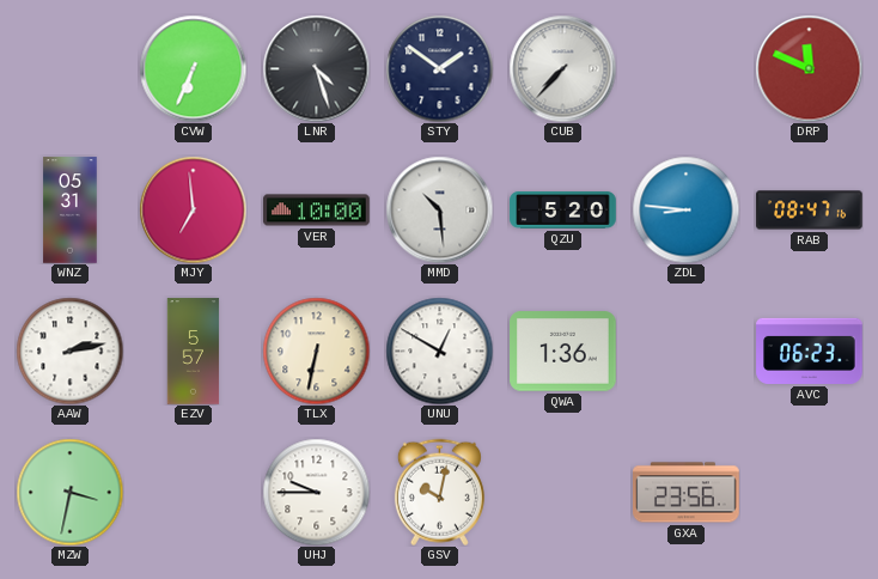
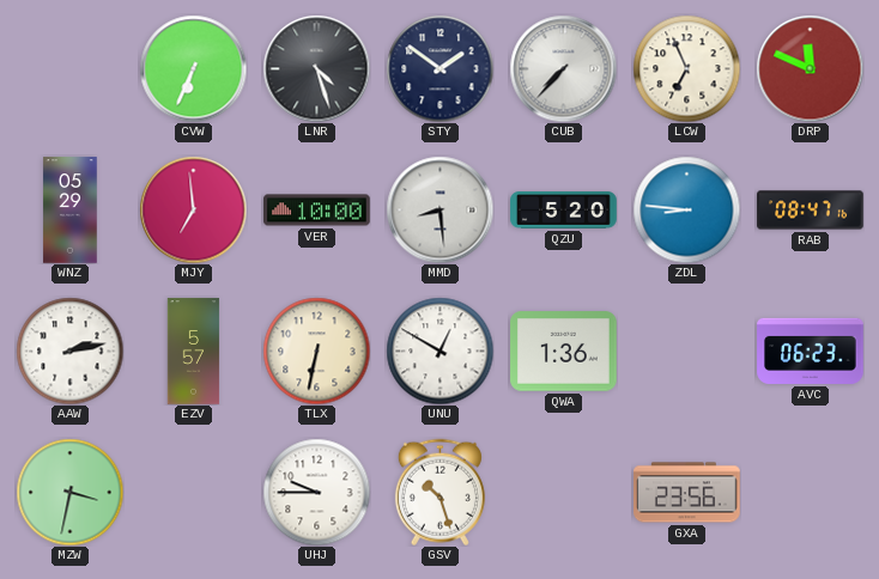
LCW: none -> 6:56 (686, 68)
WNZ: 05:31 -> 05:29 (71, 211)
MMD: 10:29 -> 8:29 (440, 209)
GSV: 10:02 -> 10:27 (440, 492)
